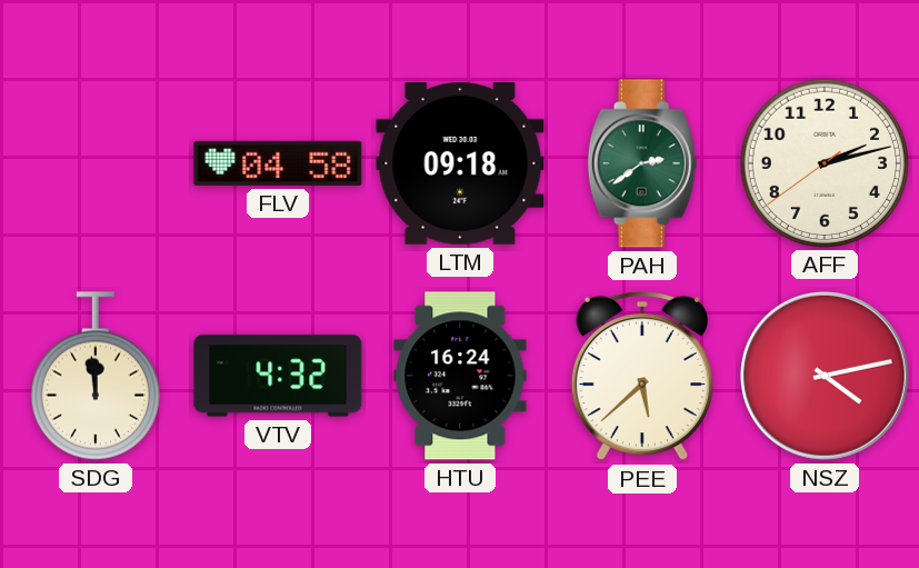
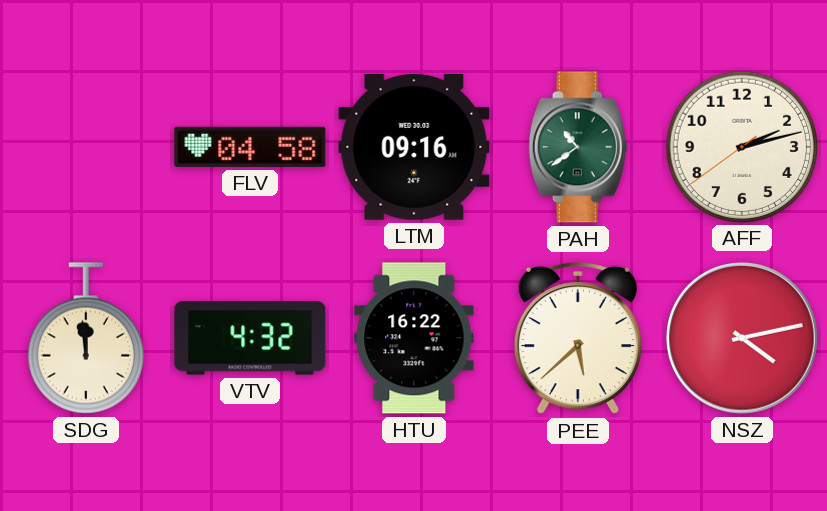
LTM: 09:18 -> 09:16 (414, 148)
PAH: 2:39 -> 10:39 (578, 147)
HTU: 16:24 -> 16:22 (414, 338)
